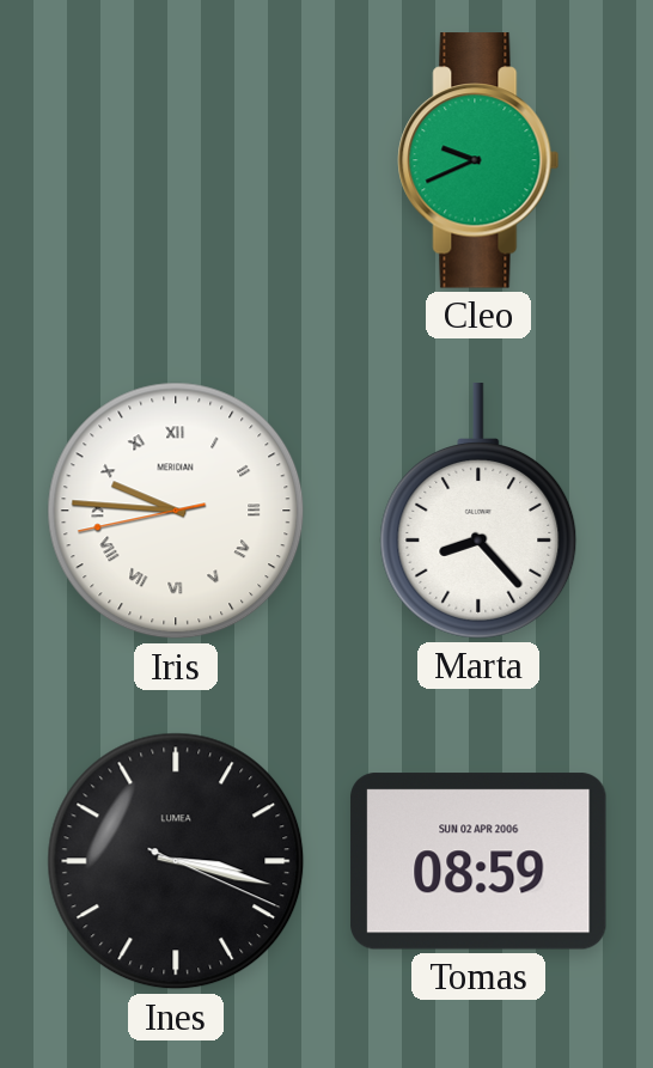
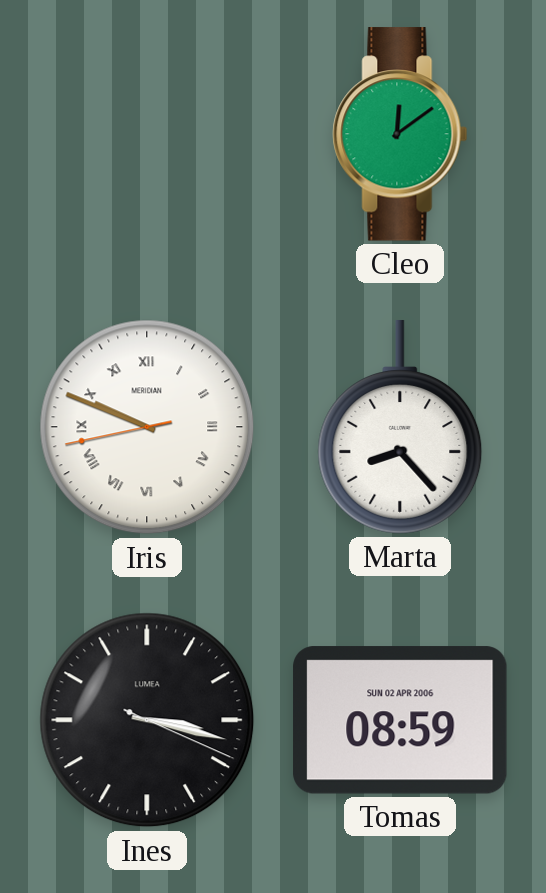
Cleo: 9:41 -> 12:09 (400, 134)
Iris: 9:45 -> 9:48 (147, 427)
